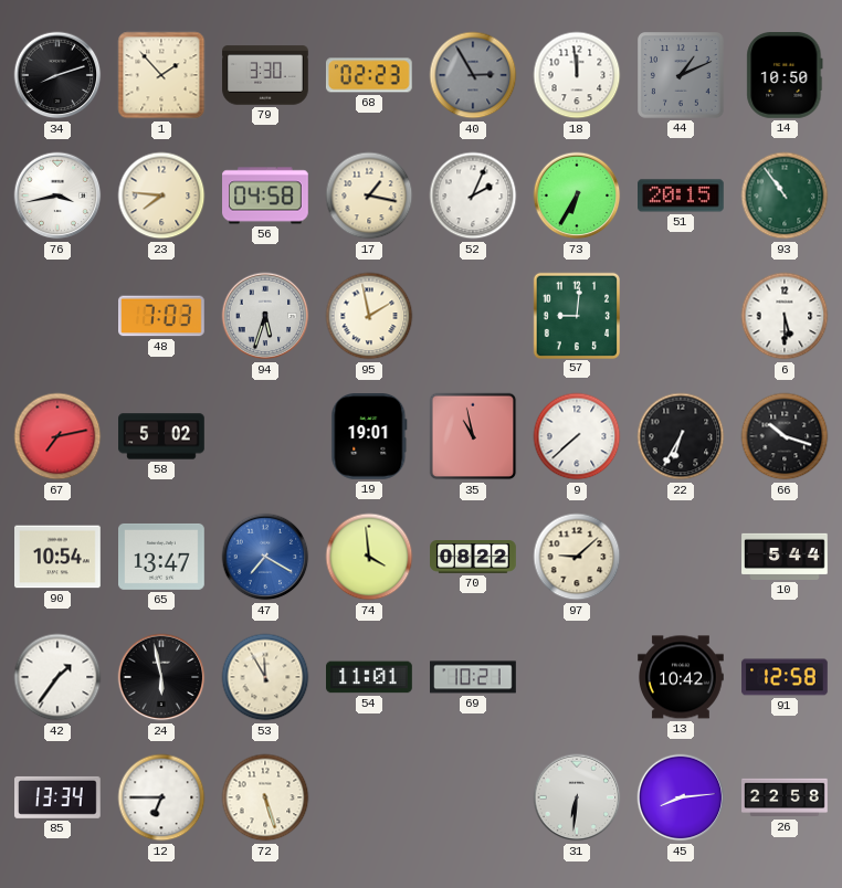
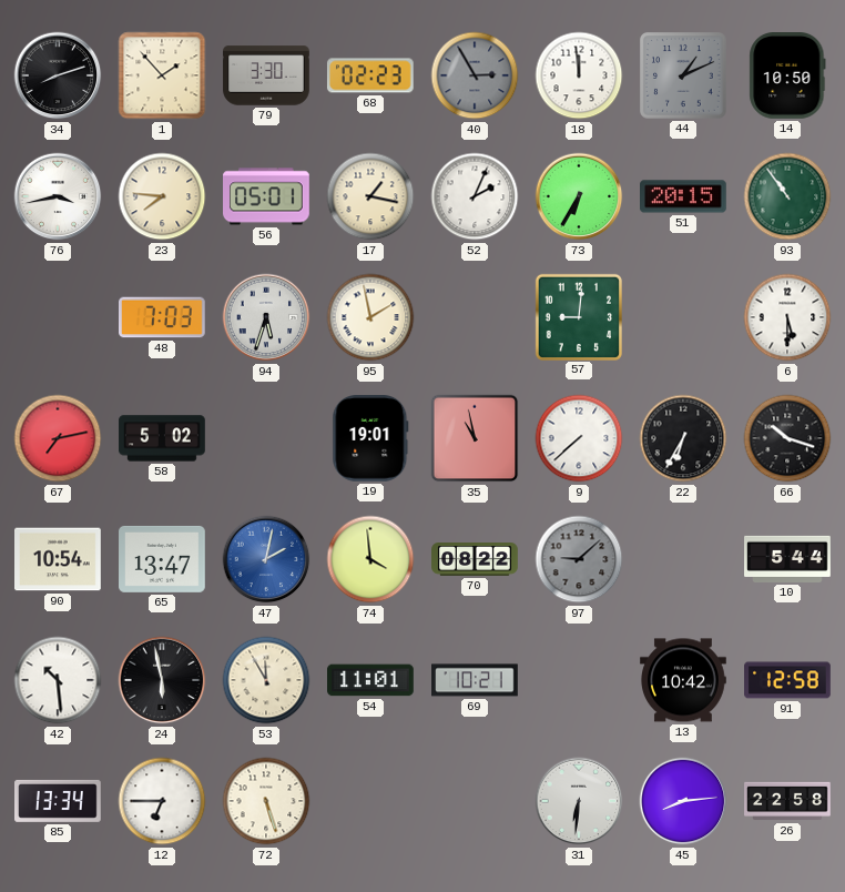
56: 04:58 -> 05:01 (267, 196)
47: 7:20 -> 2:02 (266, 559)
97 dial: cream -> grey (579, 559)
42: 1:36 -> 10:29 (58, 680)
